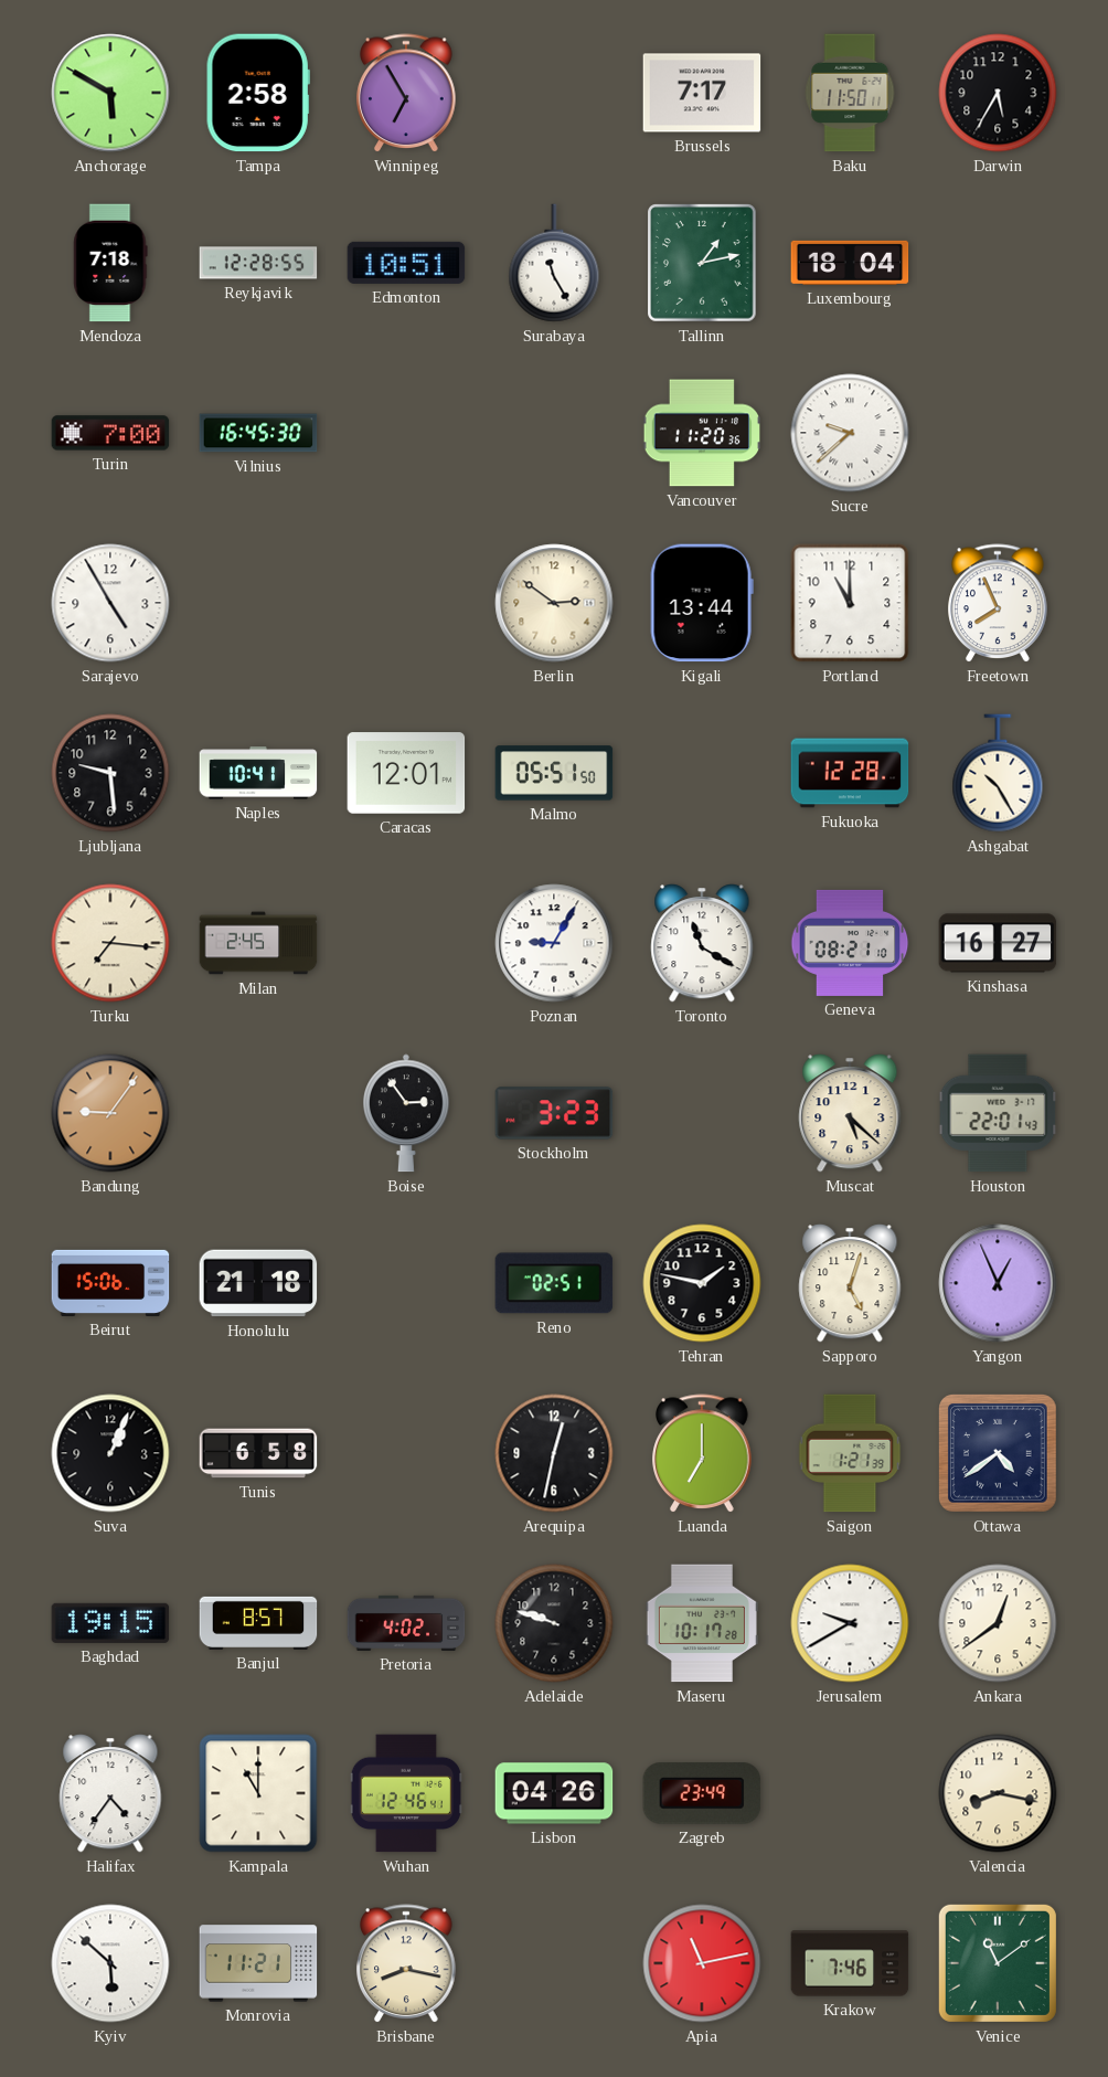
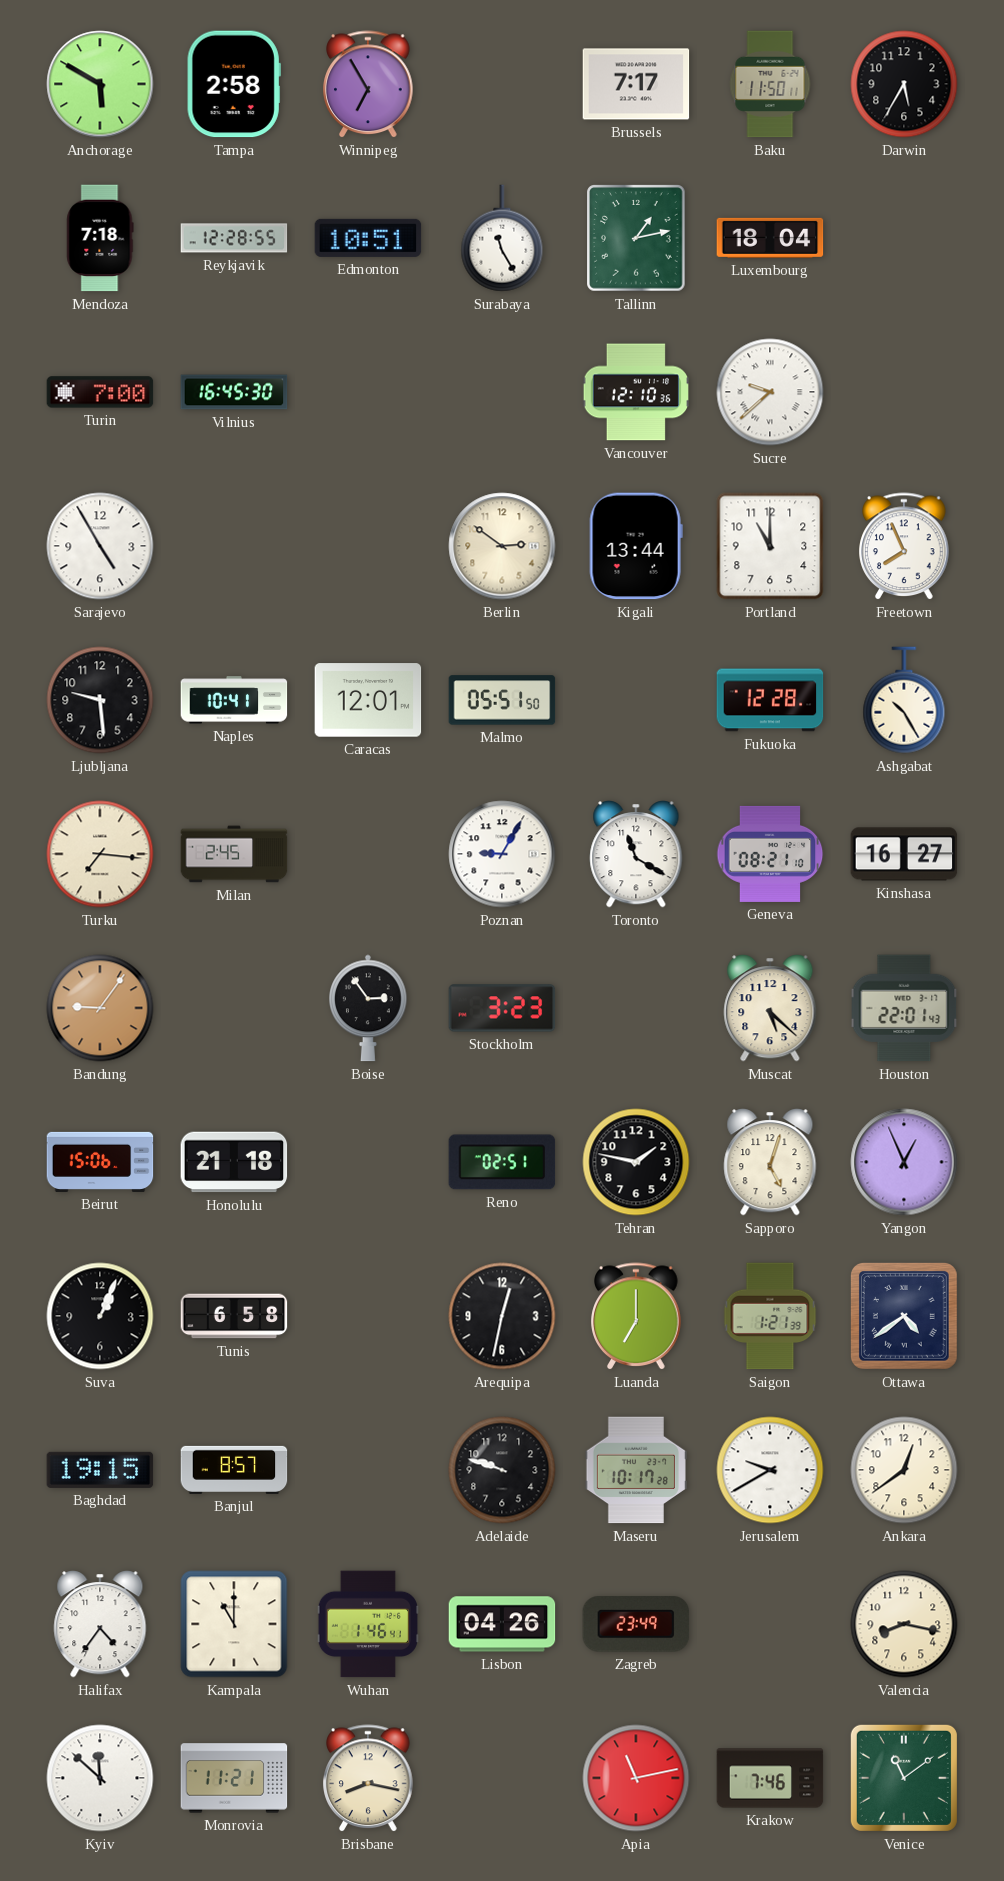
Vancouver: 11:20 -> 12:10 (635, 392)
Pretoria: 4:02 -> none (406, 1623)
Wuhan: 12:46 -> 1:46 (368, 1624)
Kyiv: 5:52 -> 11:52 (100, 1778)
